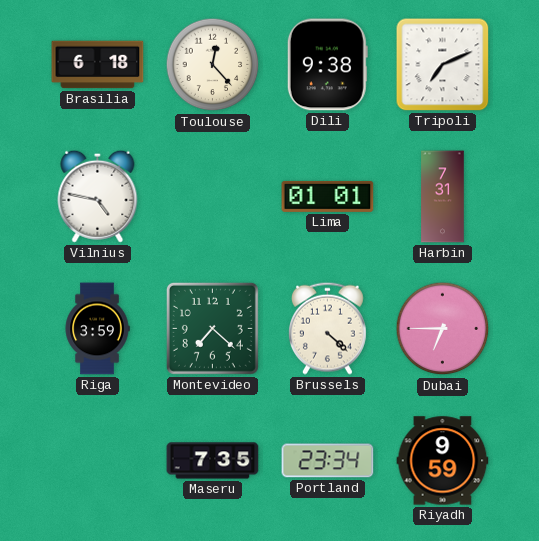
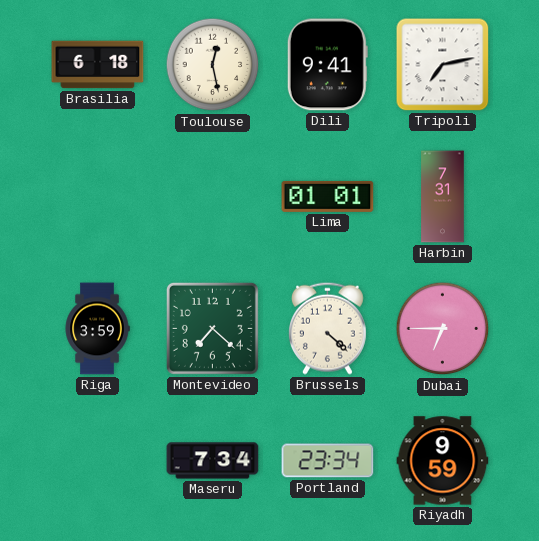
Toulouse: 12:23 -> 12:28 (213, 65)
Dili: 9:38 -> 9:41 (327, 65)
Tripoli: 7:11 -> 7:13 (443, 65)
Vilnius: 4:47 -> none (98, 196)
Maseru: 7:35 -> 7:34 (213, 461)
